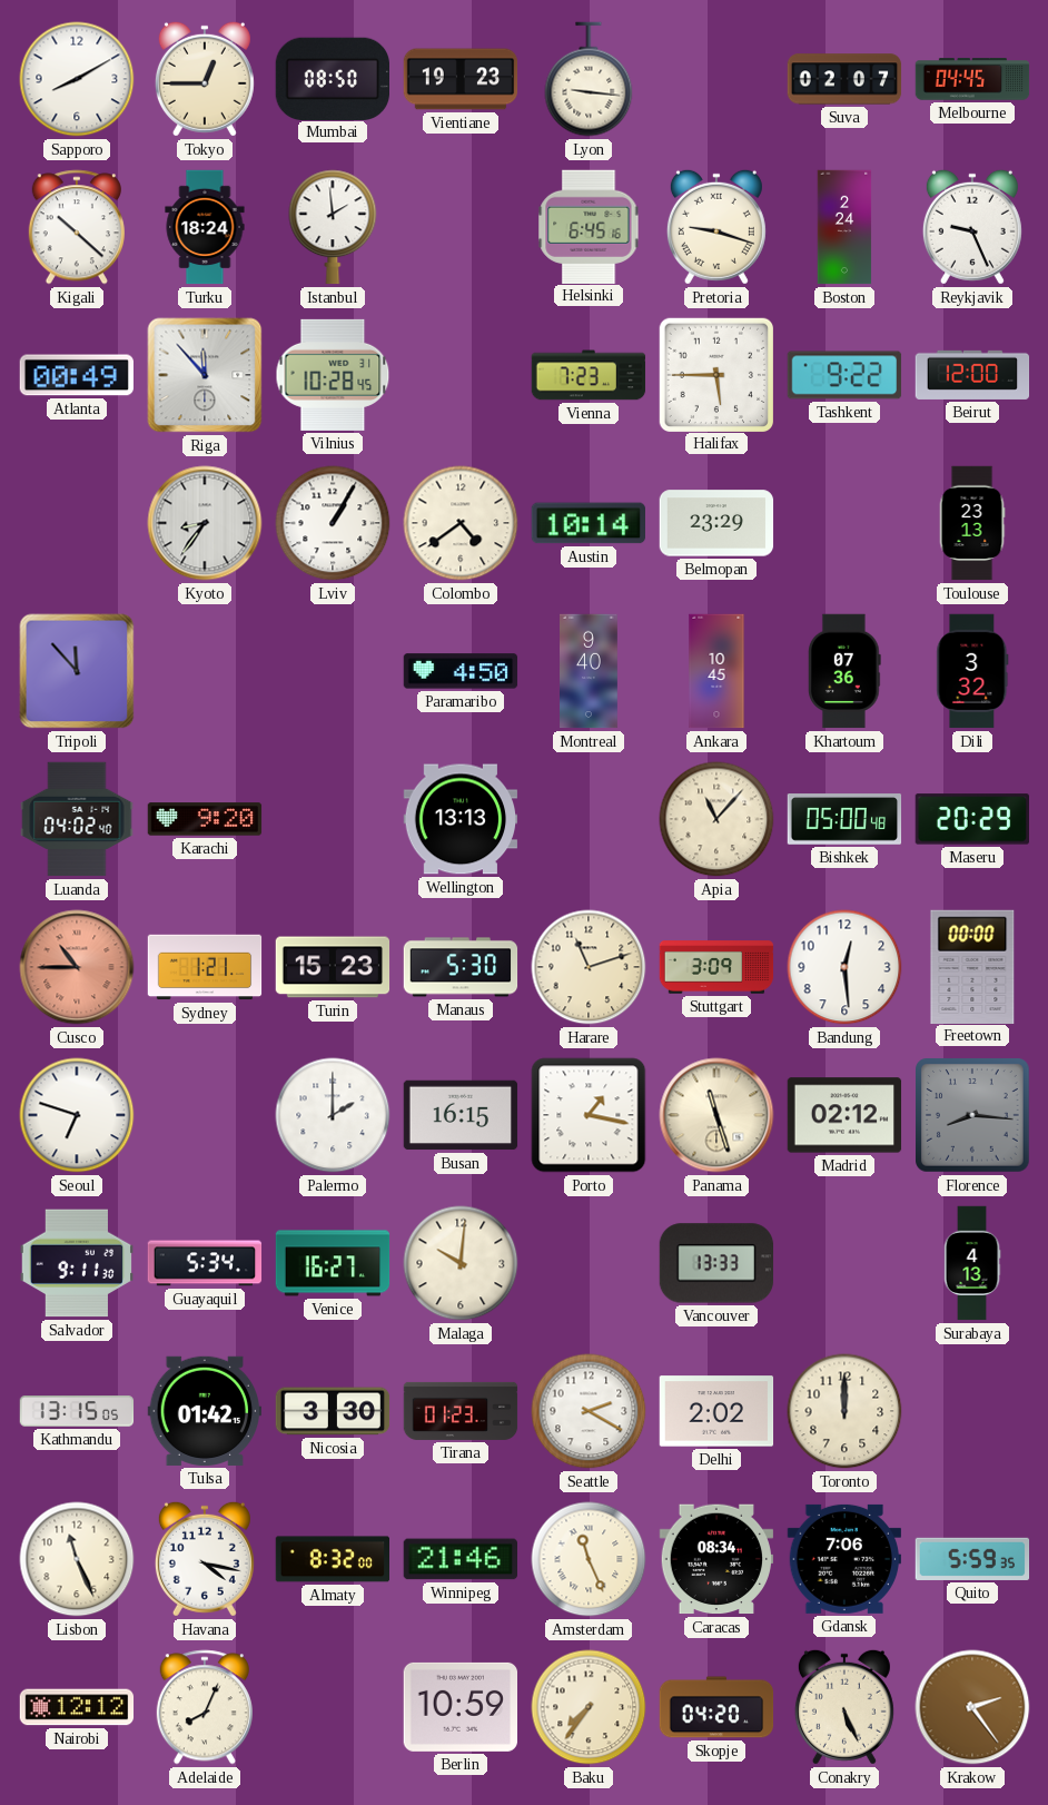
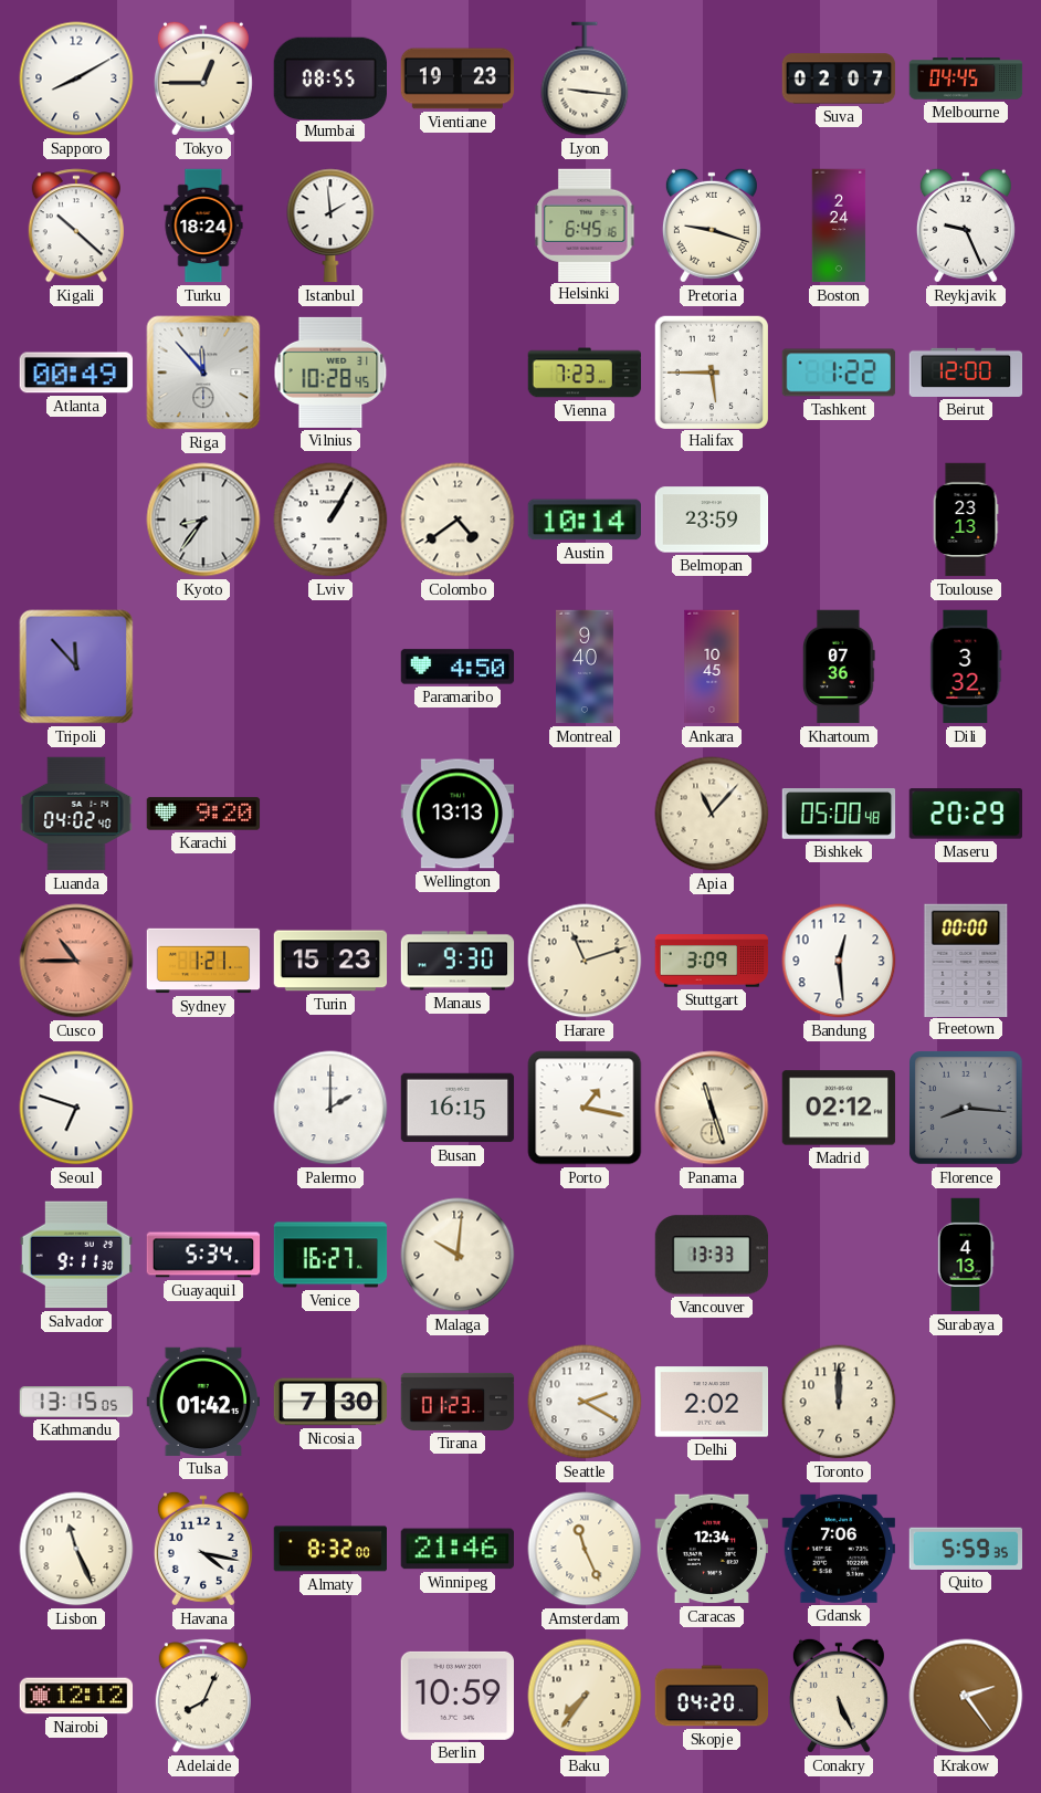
Mumbai: 08:50 -> 08:55 (329, 77)
Tashkent: 9:22 -> 1:22 (839, 373)
Belmopan: 23:29 -> 23:59 (712, 520)
Manaus: 5:30 -> 9:30 (458, 961)
Nicosia: 3:30 -> 7:30 (330, 1402)
Caracas: 08:34 -> 12:34 (712, 1549)
